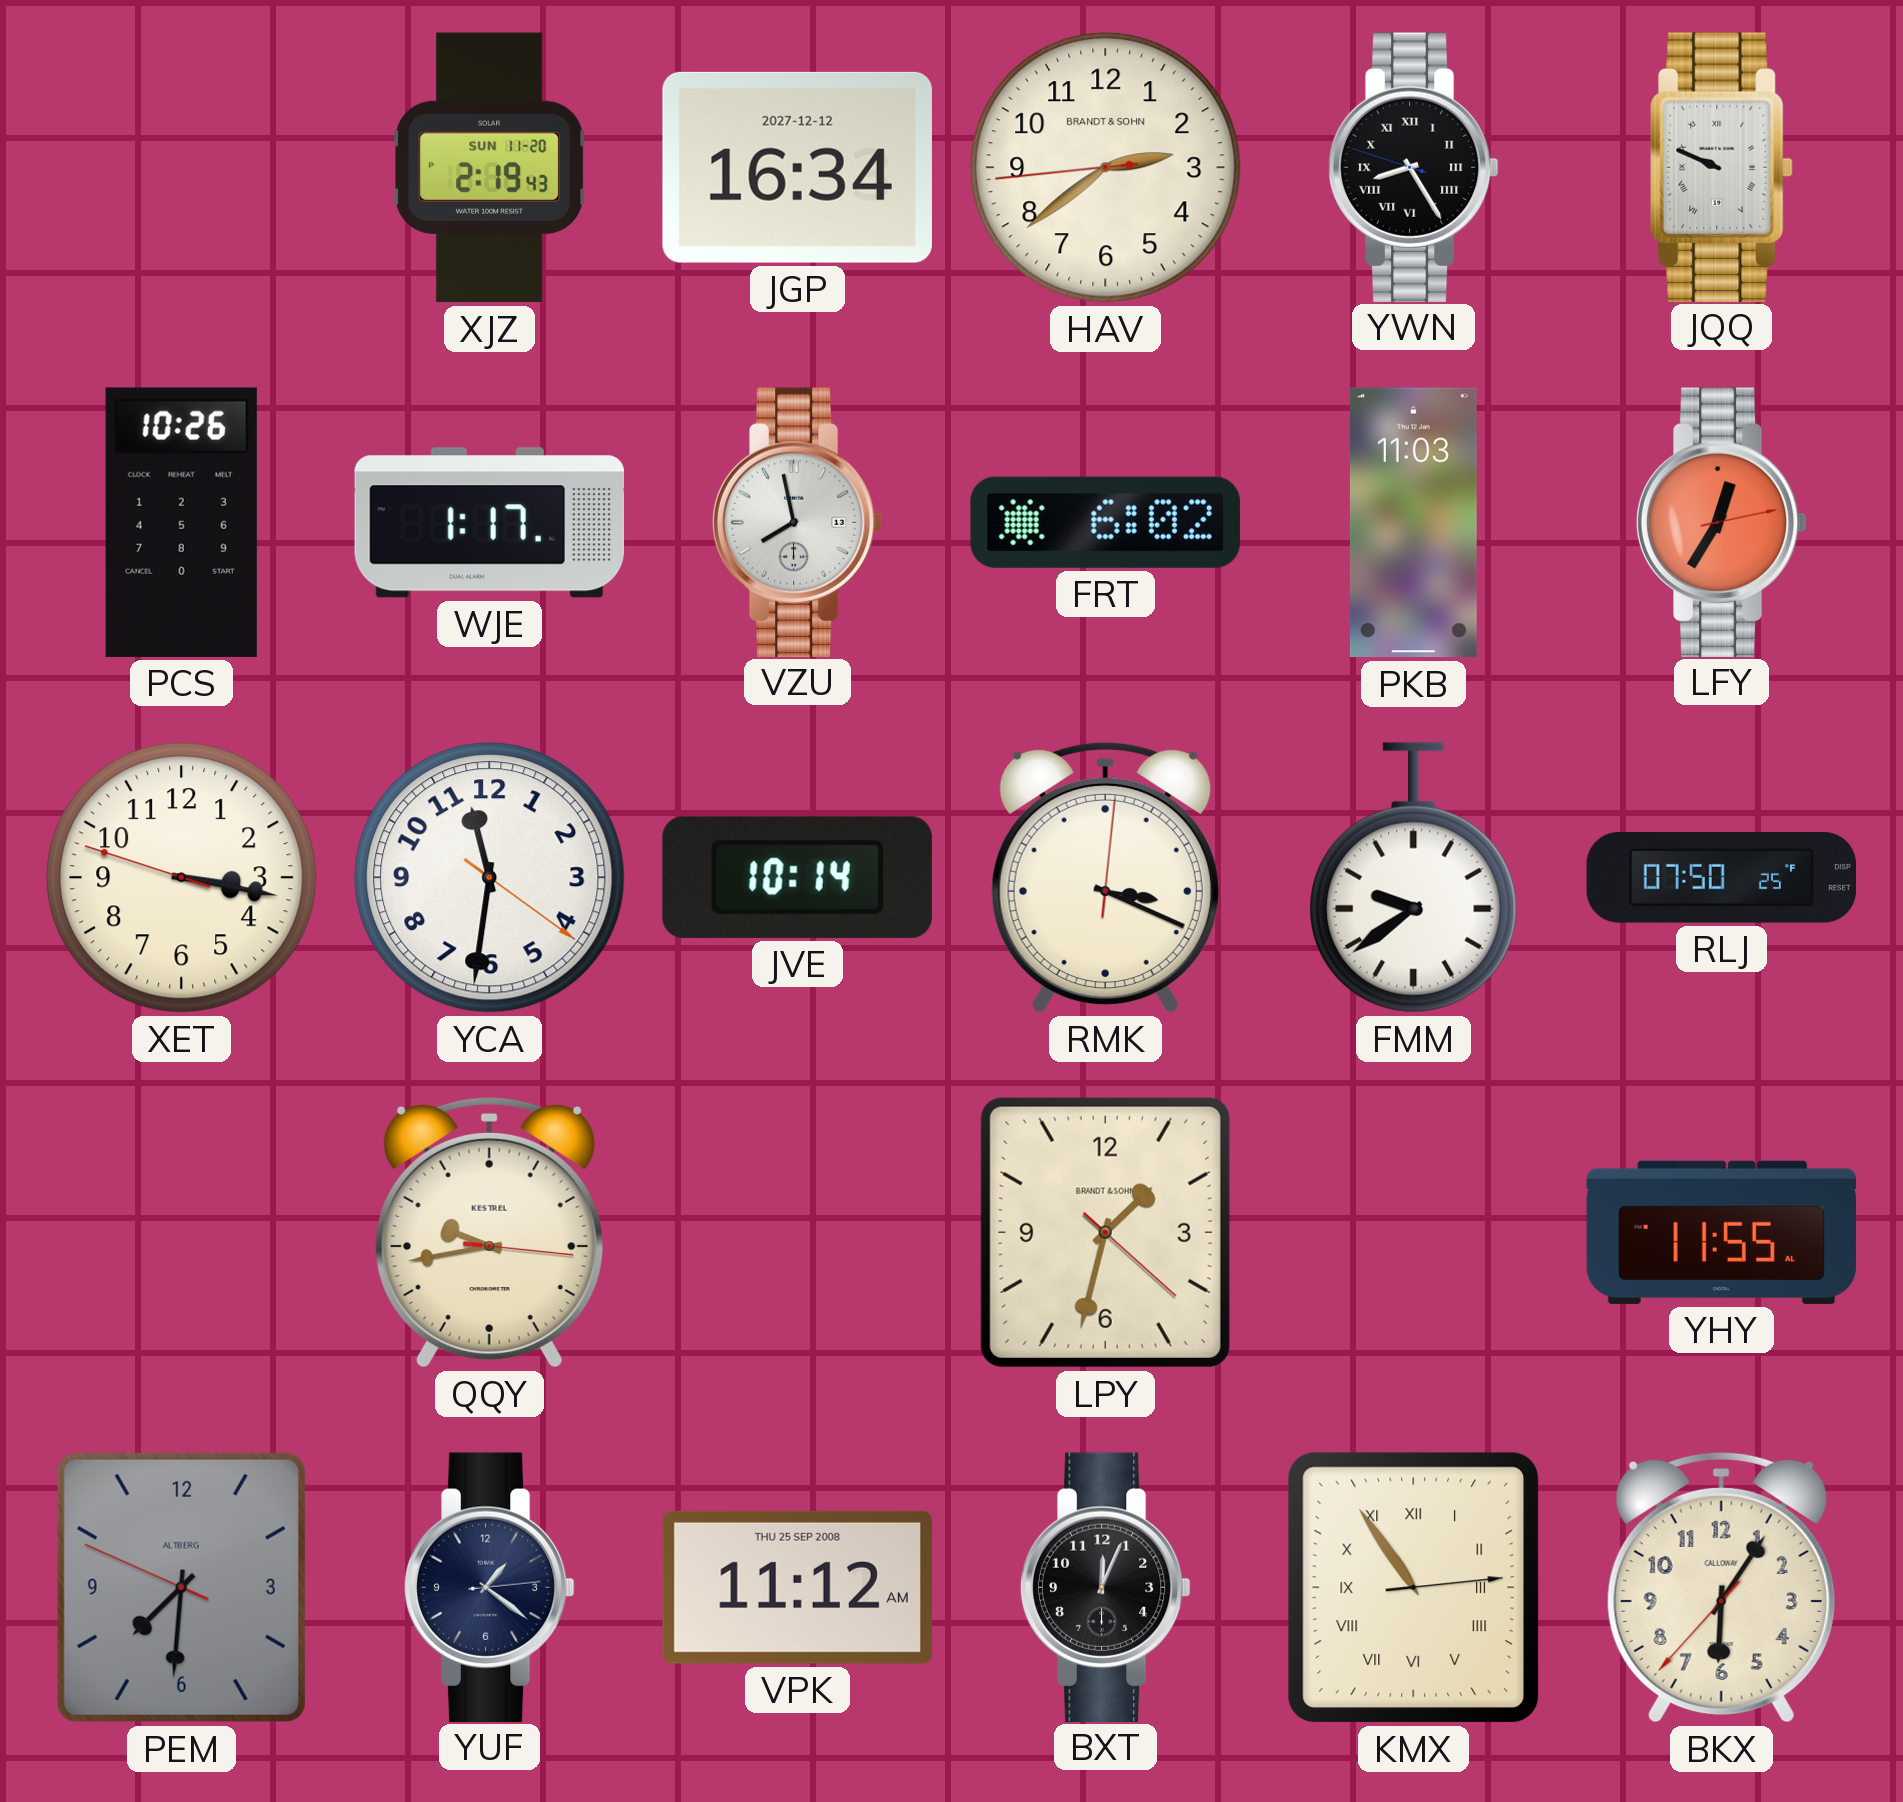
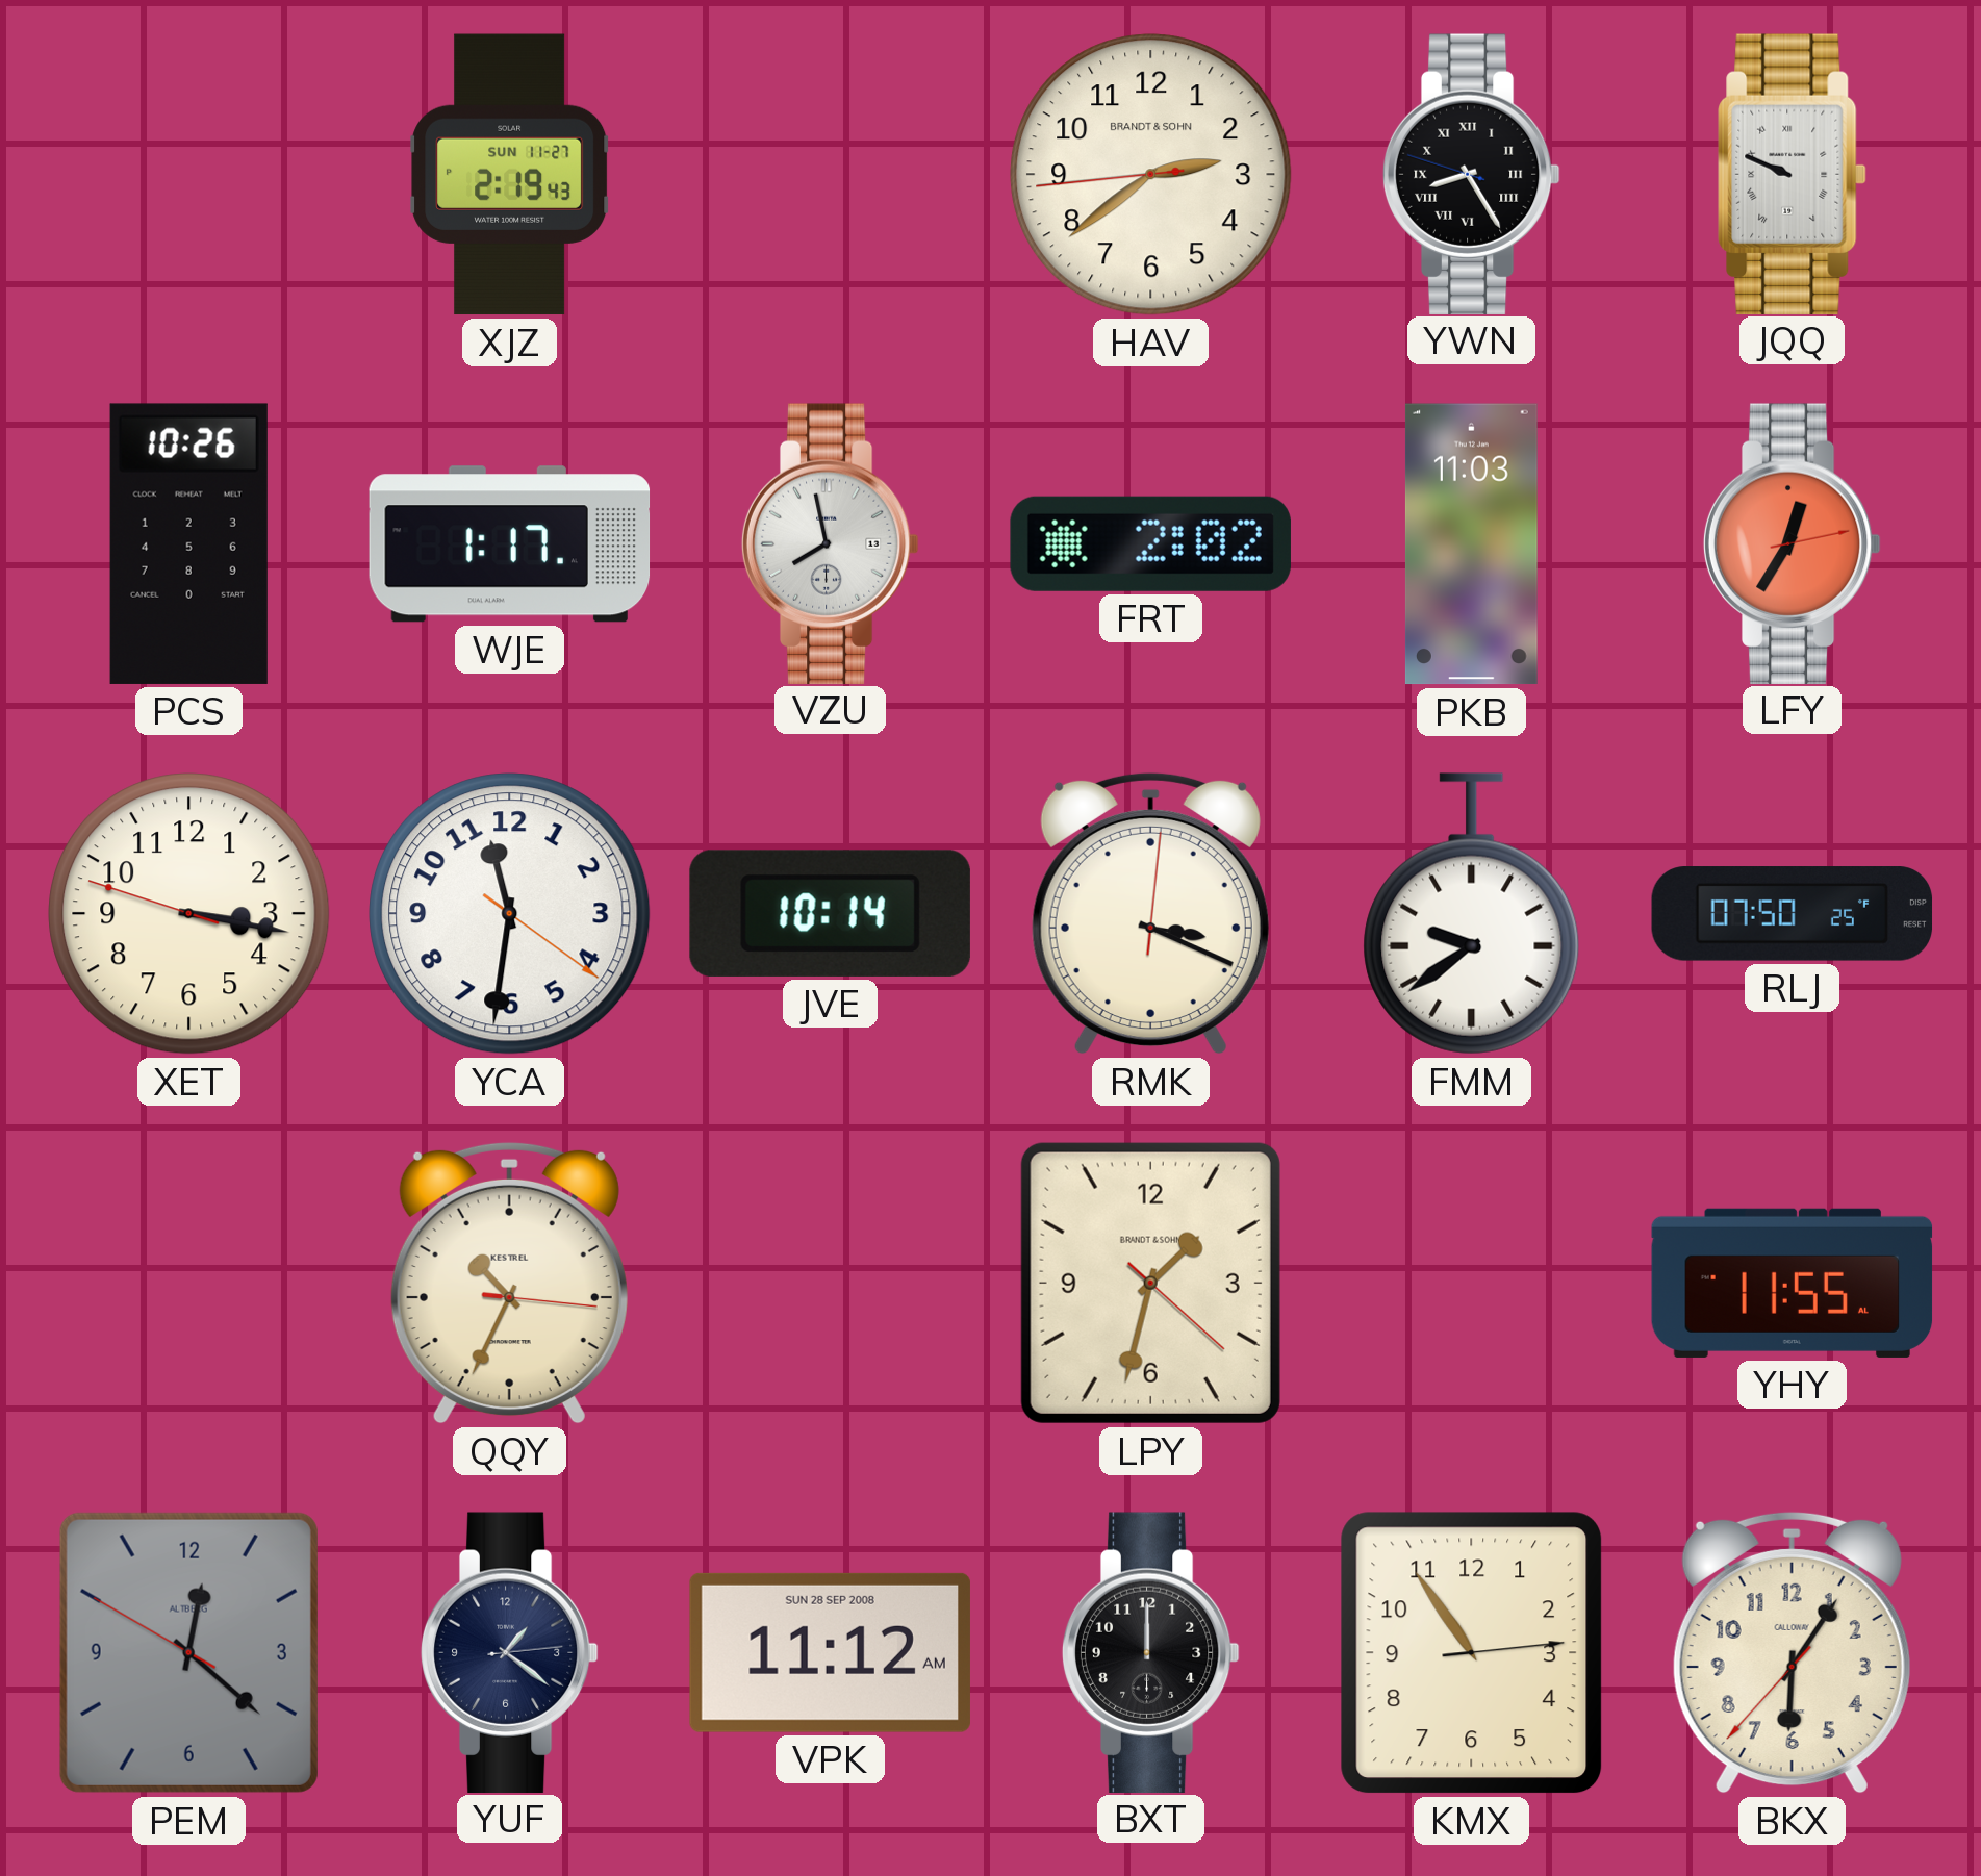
XJZ date: SUN 11-20 -> SUN 11-27 (510, 175)
JGP: 16:34 -> none (797, 167)
FRT: 6:02 -> 2:02 (1150, 543)
QQY: 9:43 -> 10:34 (509, 1283)
PEM: 7:30 -> 12:21 (188, 1652)
VPK date: THU 25 SEP 2008 -> SUN 28 SEP 2008 (830, 1652)
BXT: 12:04 -> 12:00 (1150, 1652)
KMX numerals: Roman -> Arabic (1472, 1653)
